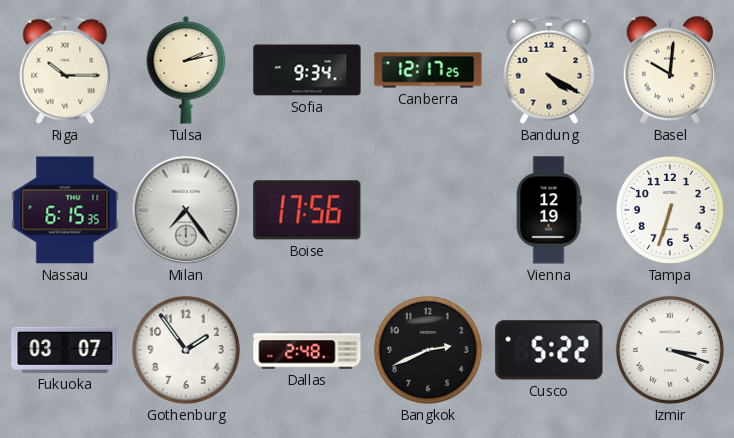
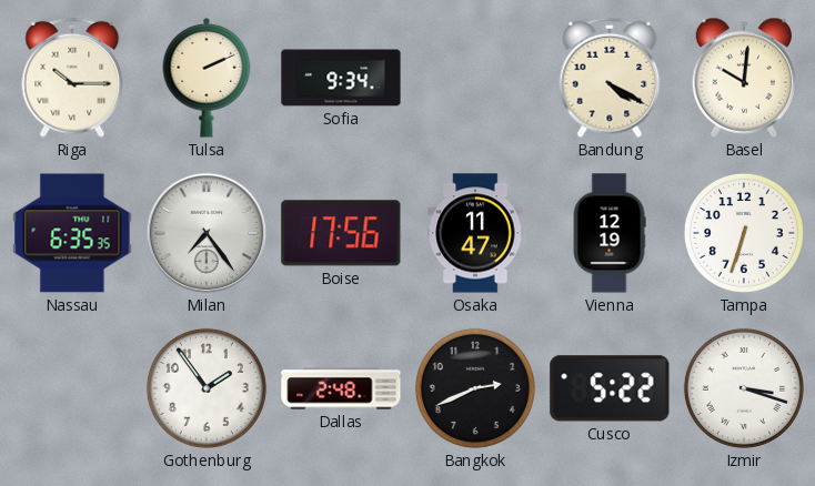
Tulsa: 2:13 -> 2:11 (207, 79)
Canberra: 12:17 -> none (428, 70)
Nassau: 6:15 -> 6:35 (72, 233)
Osaka: none -> 11:47 (475, 233)
Fukuoka: 03:07 -> none (65, 350)
